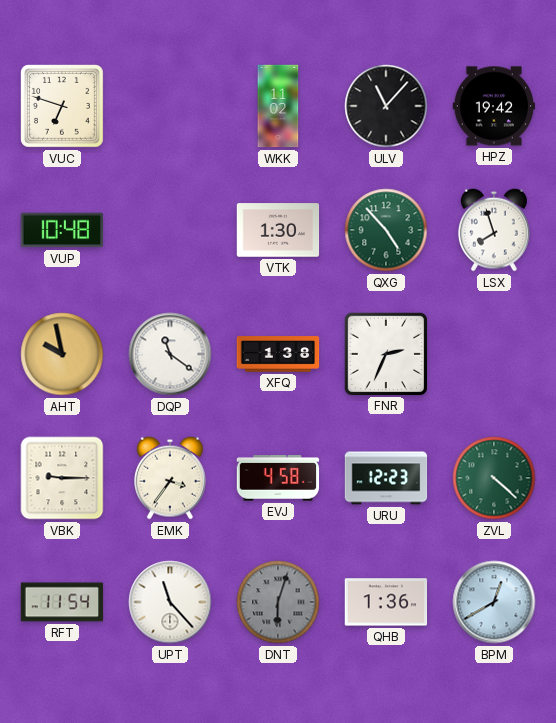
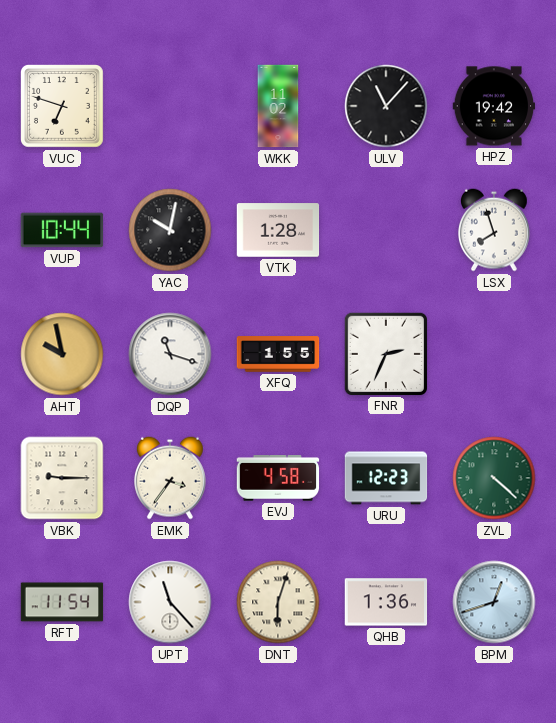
VUP: 10:48 -> 10:44 (62, 230)
YAC: none -> 10:02 (170, 230)
VTK: 1:30 -> 1:28 (278, 230)
QXG: 4:53 -> none (386, 230)
DQP: 11:21 -> 11:18 (170, 354)
XFQ: 1:38 -> 1:55 (278, 354)
DNT dial: grey -> cream (278, 602)
BPM: 12:40 -> 12:42 (494, 602)
